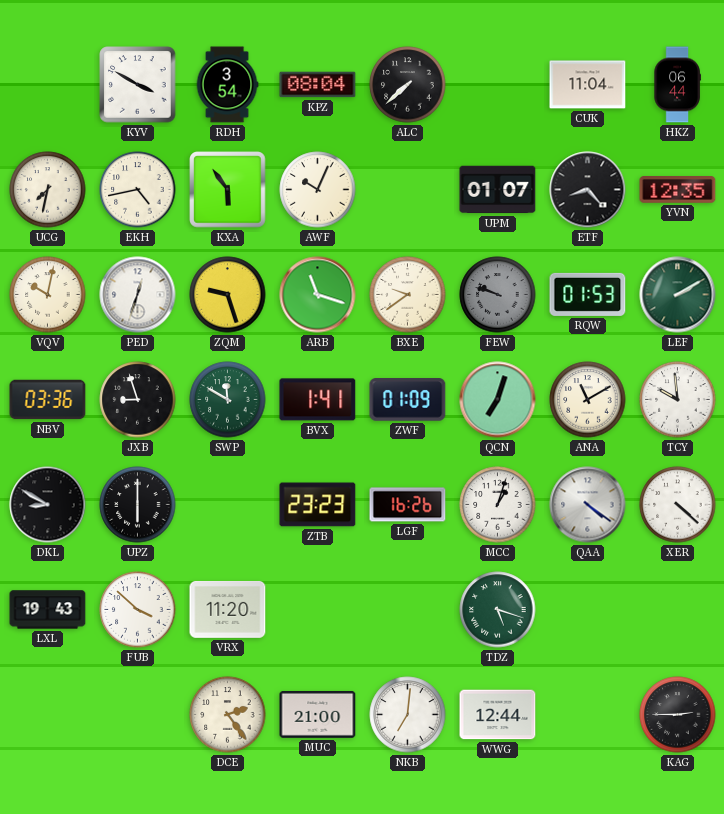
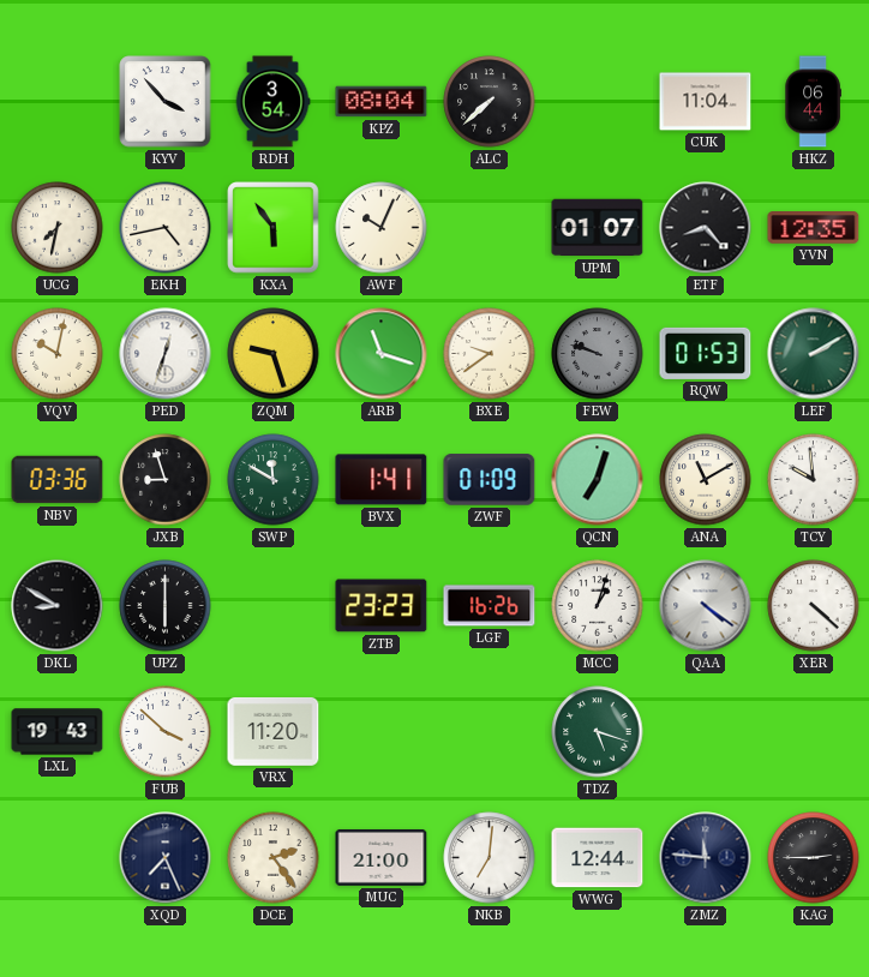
KYV: 3:50 -> 3:53 (166, 102)
XQD: none -> 7:26 (166, 858)
ZMZ: none -> 11:46 (706, 858)
